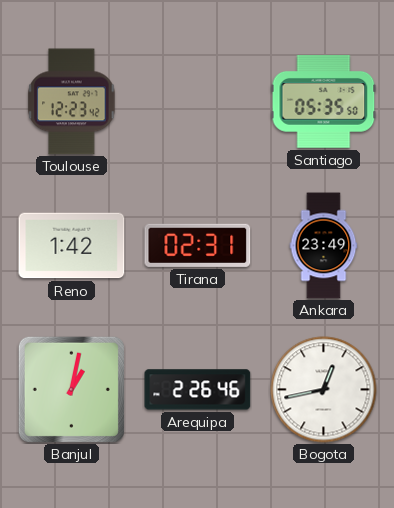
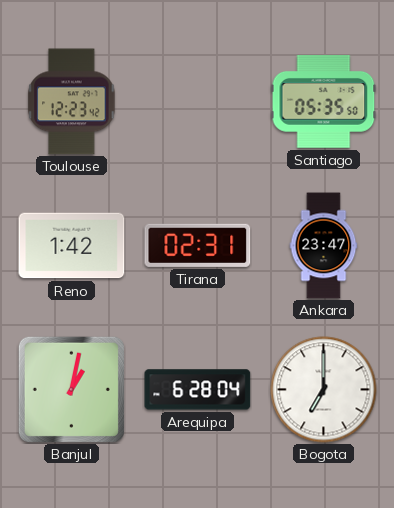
Ankara: 23:49 -> 23:47 (324, 246)
Arequipa: 2:26 -> 6:28 (198, 390)
Bogota: 12:43 -> 7:00 (324, 390)
